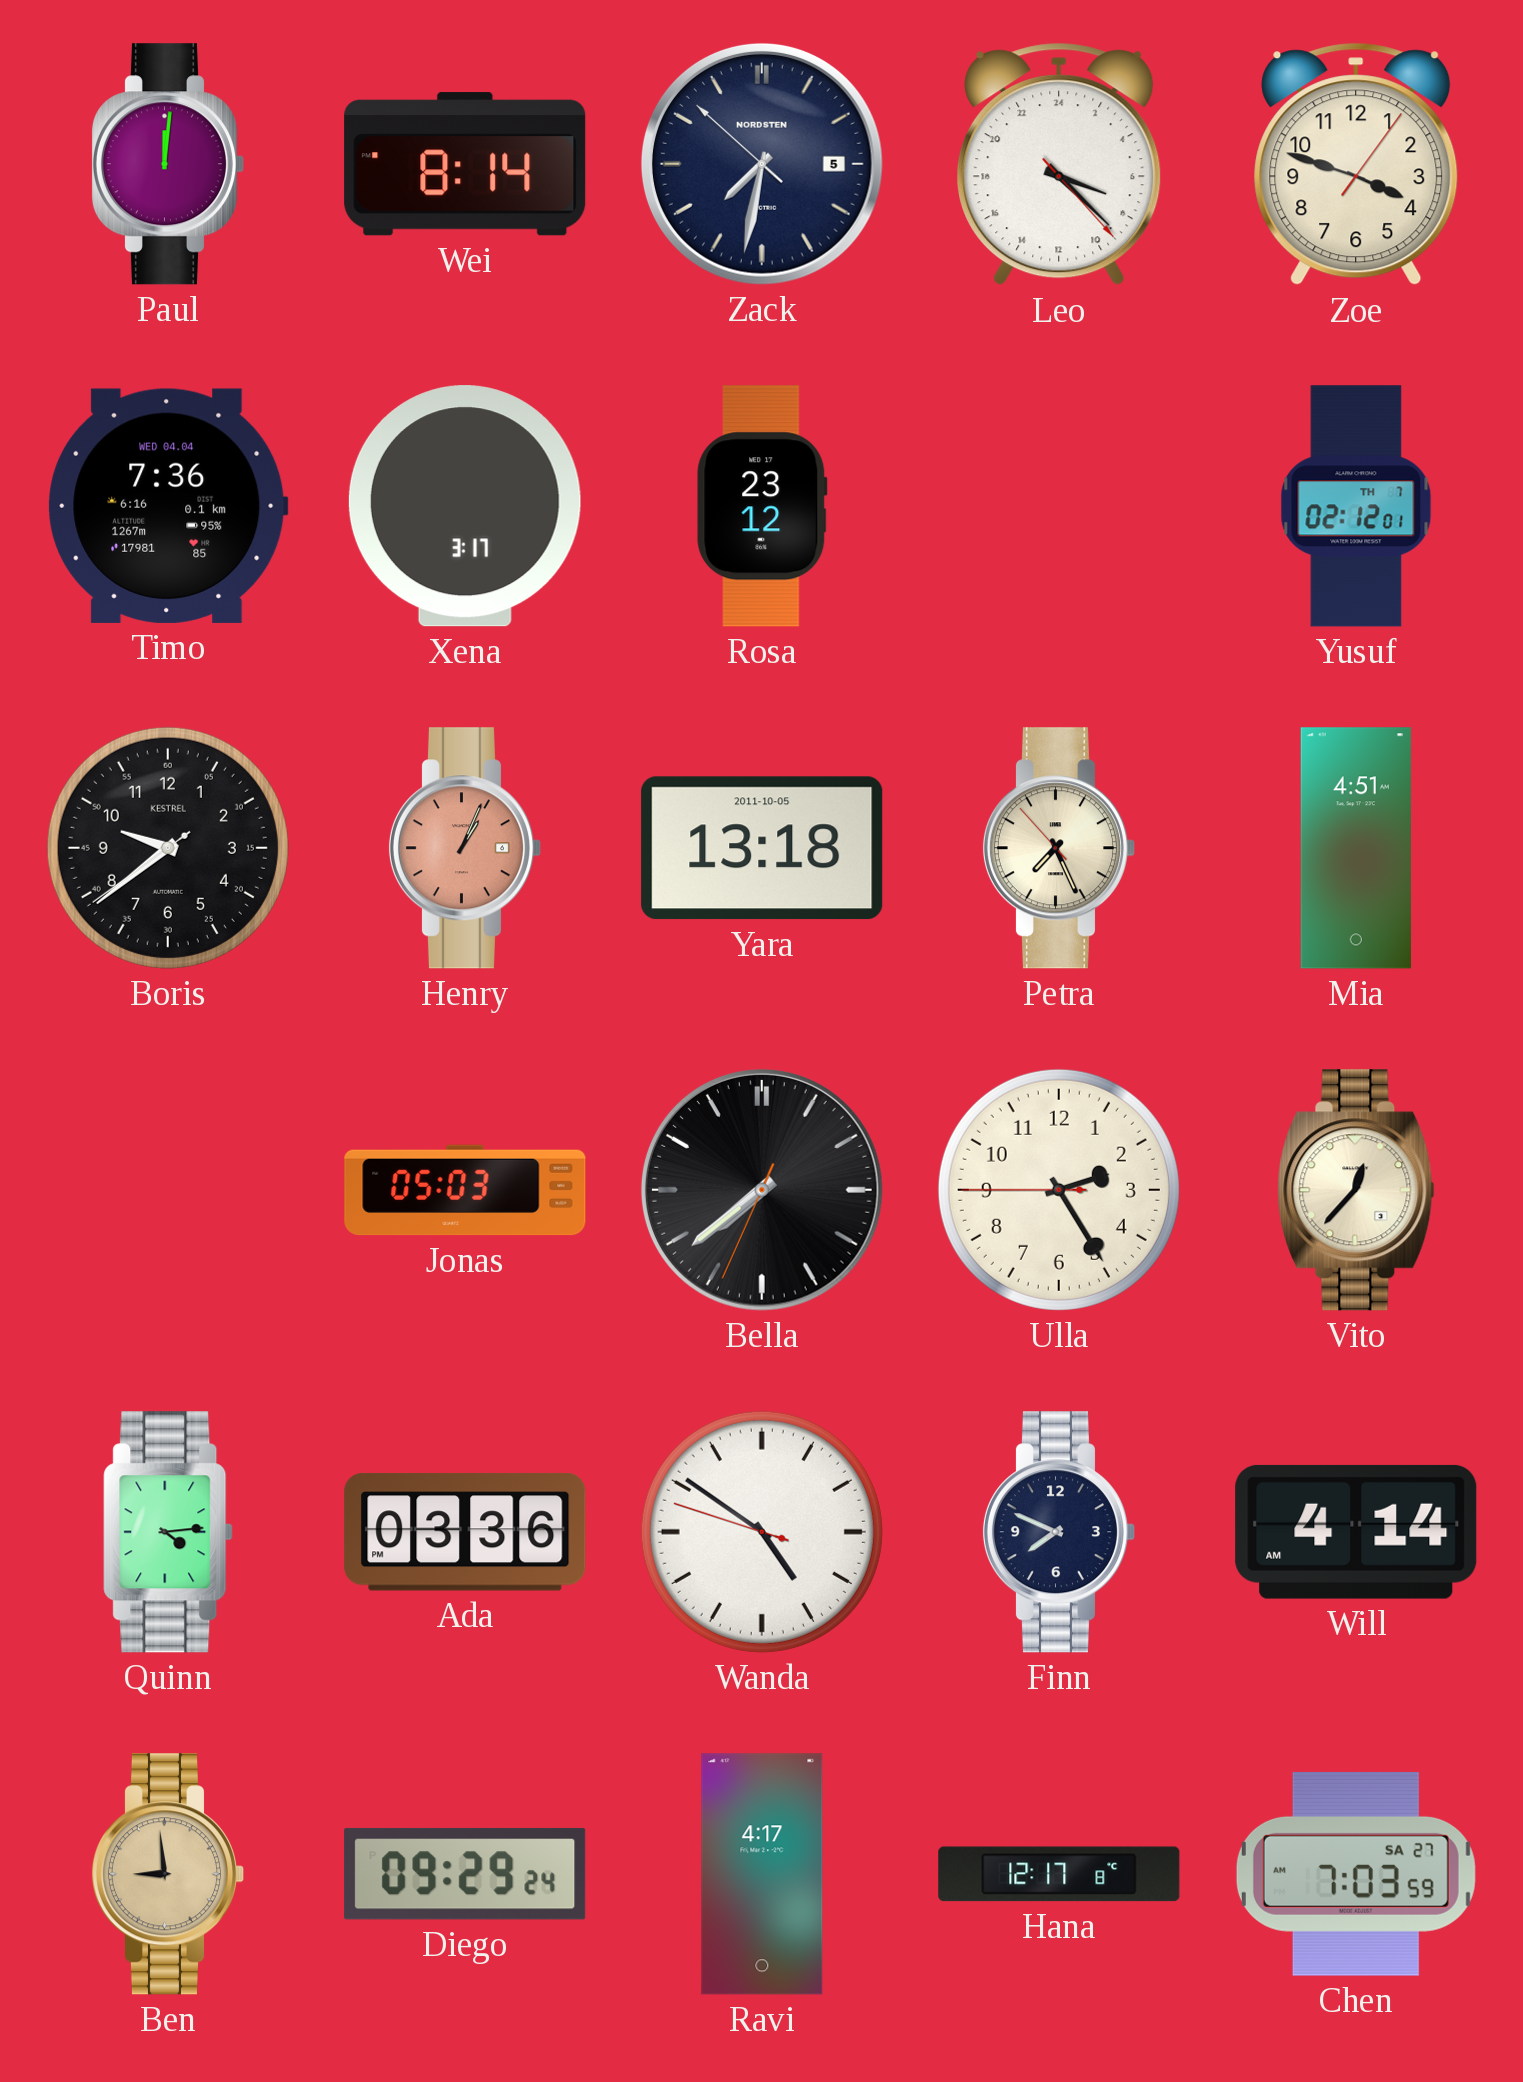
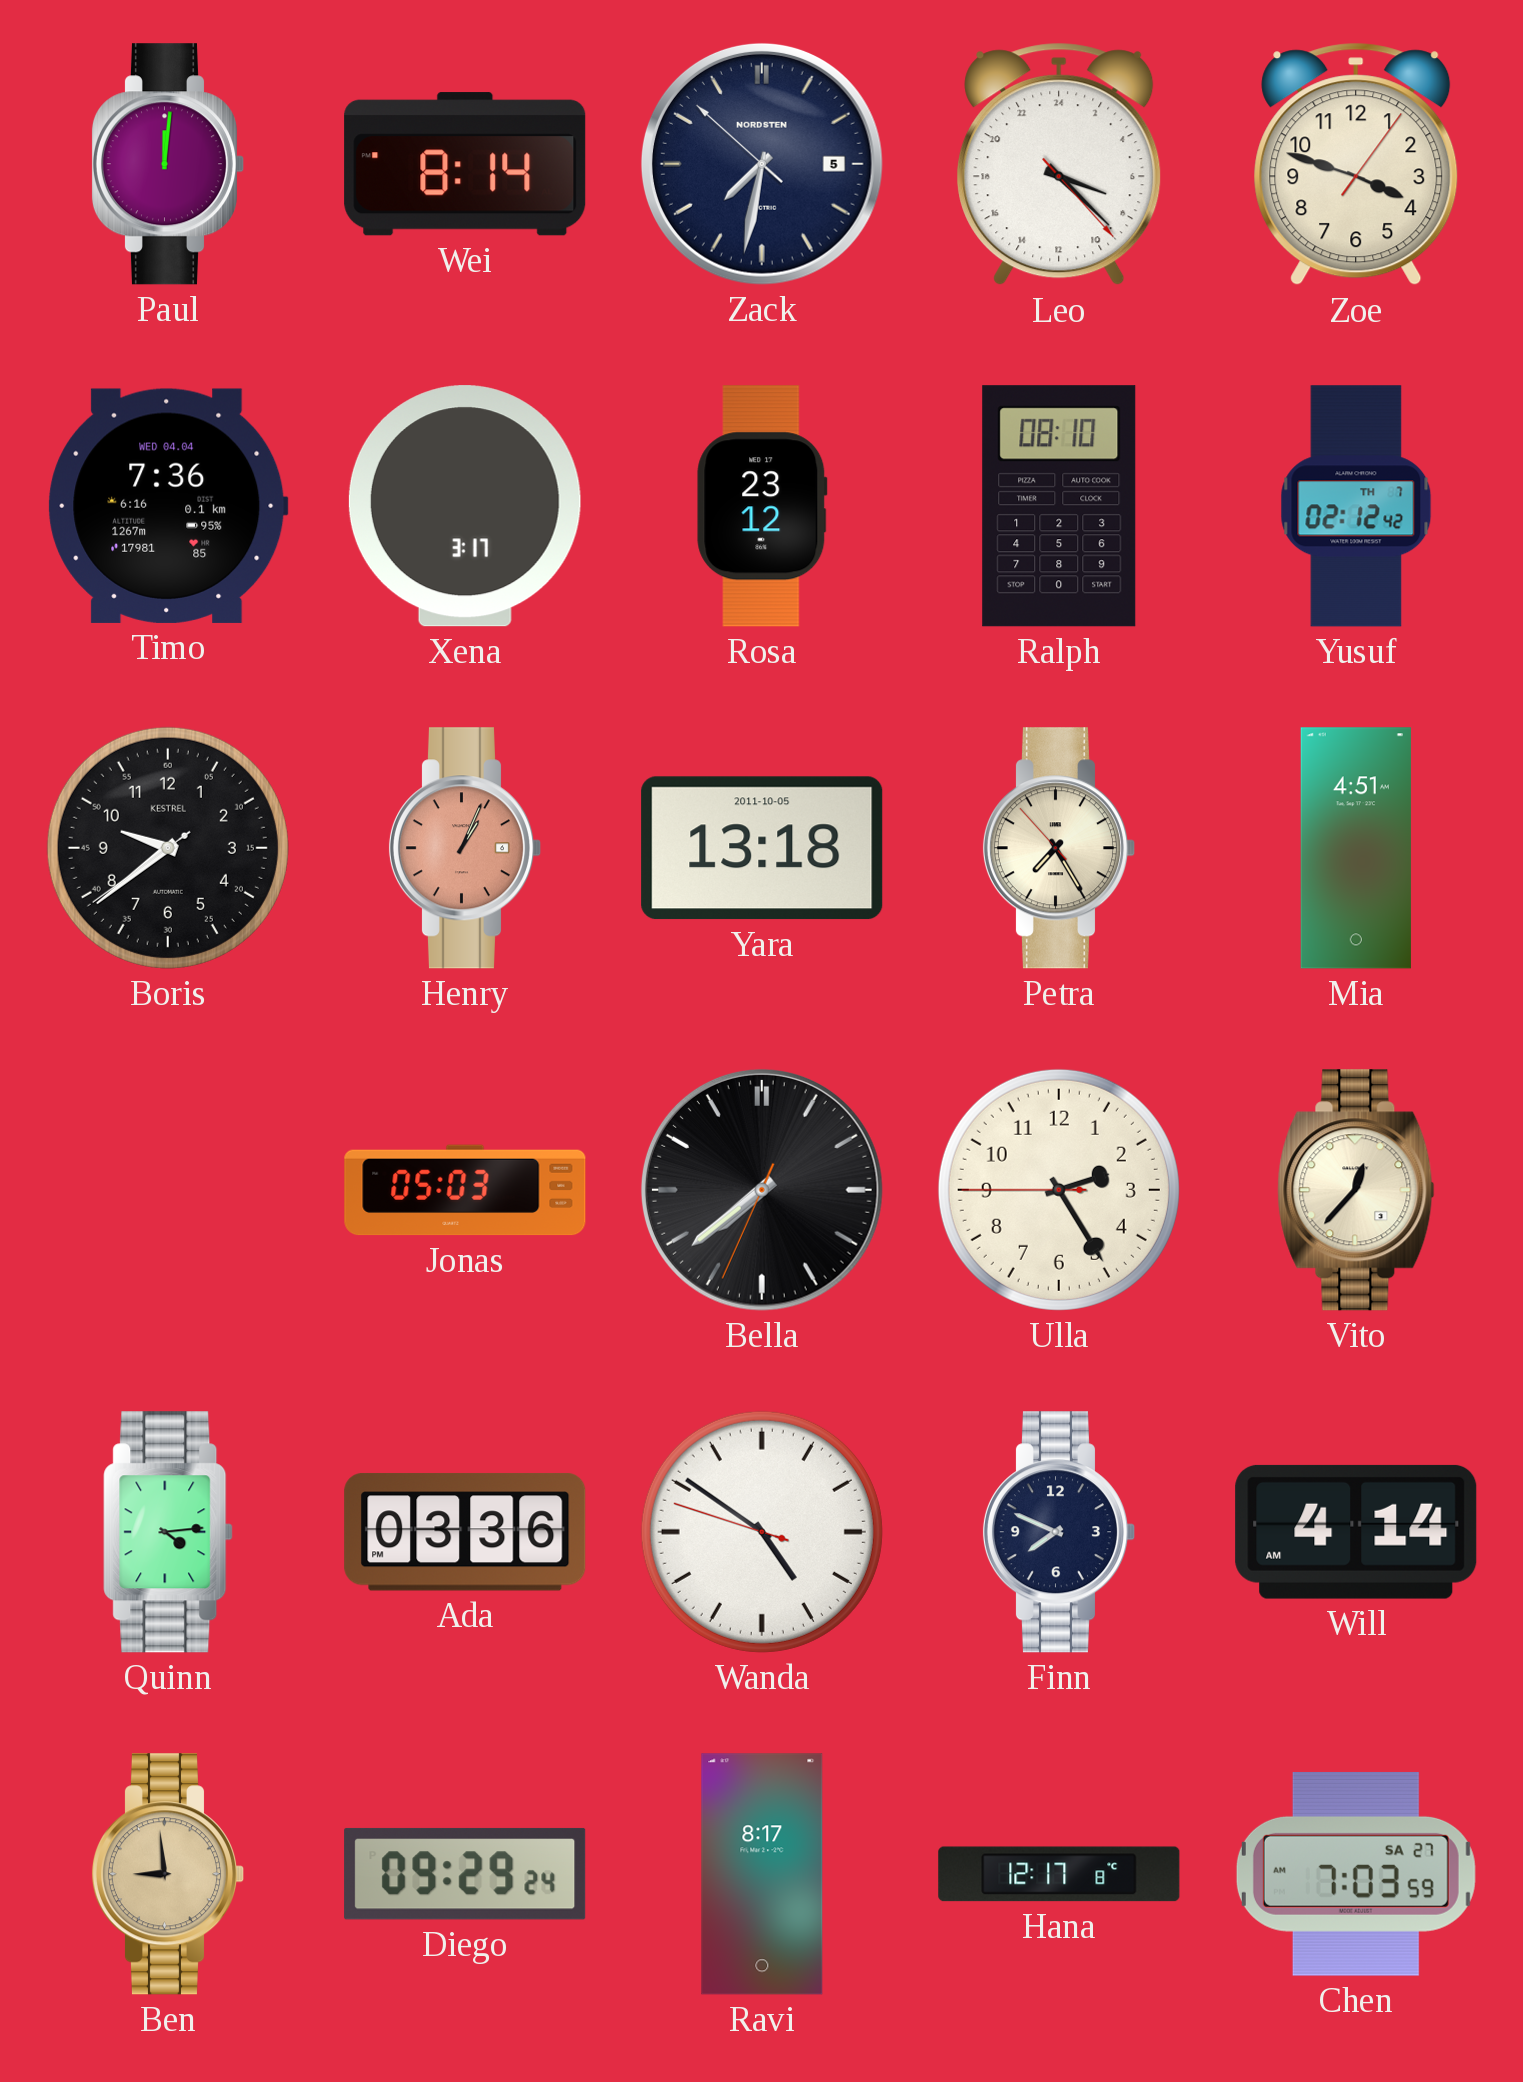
Ralph: none -> 08:10 (1059, 506)
Yusuf: 02:12:01 -> 02:12:42 (1356, 506)
Petra: 7:25 -> 7:24 (1058, 848)
Ravi: 4:17 -> 8:17 (762, 1874)
